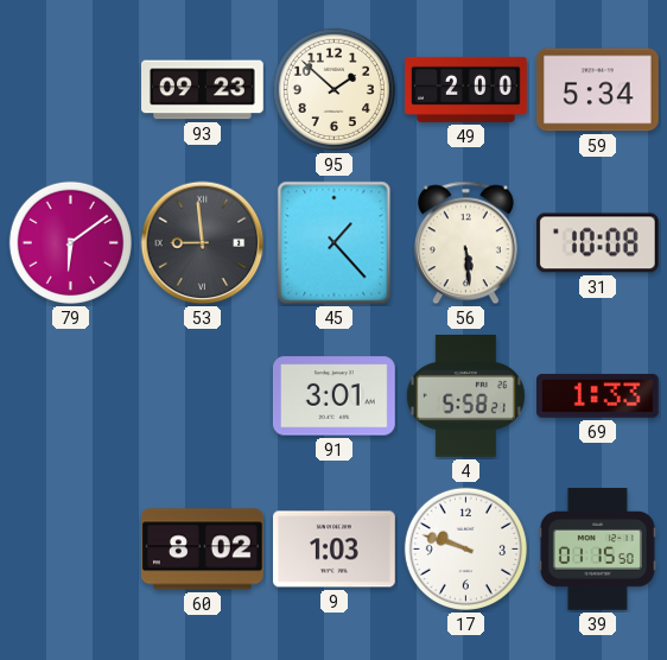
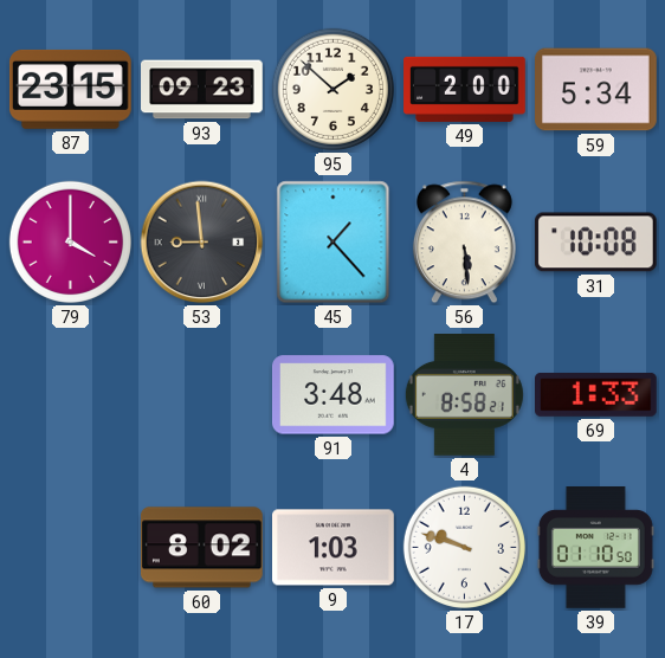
87: none -> 23:15 (70, 89)
79: 6:09 -> 4:00 (70, 241)
91: 3:01 -> 3:48 (334, 395)
4: 5:58 -> 8:58 (464, 395)
39: 01:15 -> 01:10 (595, 548)
